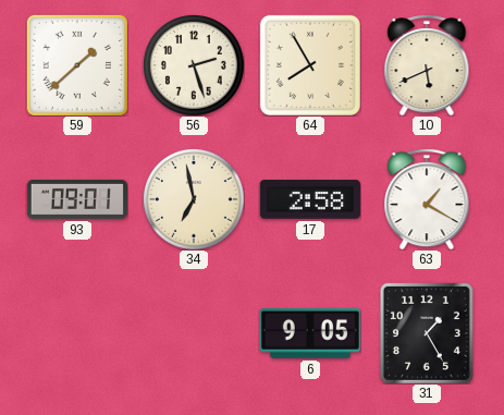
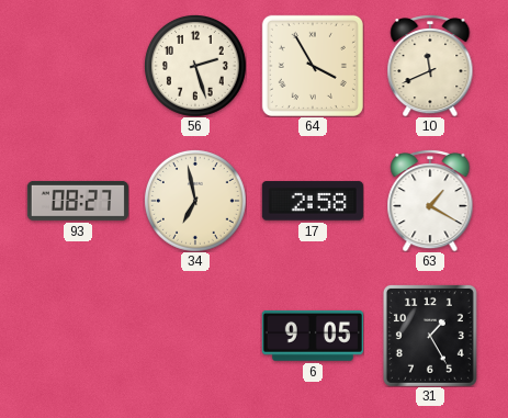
59: 1:38 -> none (77, 65)
64: 7:55 -> 3:55 (313, 66)
10: 5:41 -> 11:41 (430, 66)
93: 09:01 -> 08:27 (78, 201)
